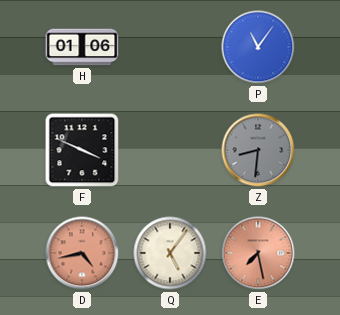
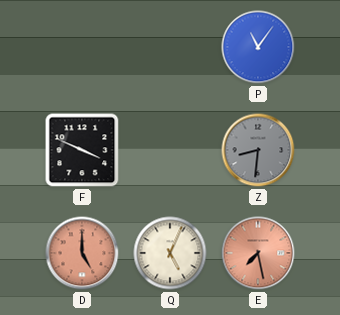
H: 01:06 -> none (82, 47)
D: 4:43 -> 5:00 (82, 253)
Q: 5:06 -> 5:04 (170, 253)
